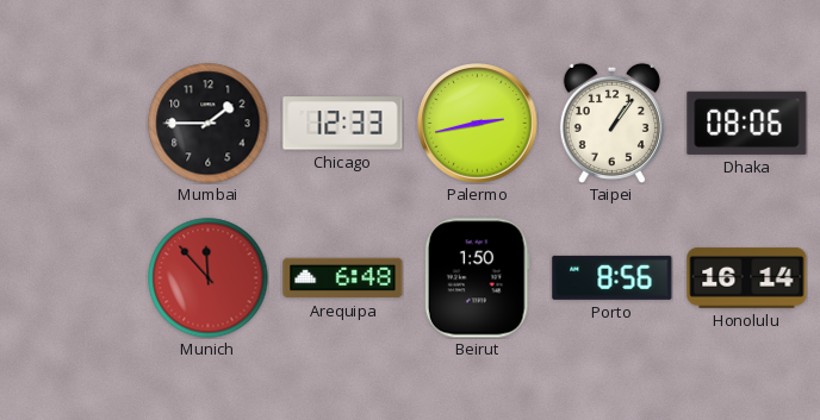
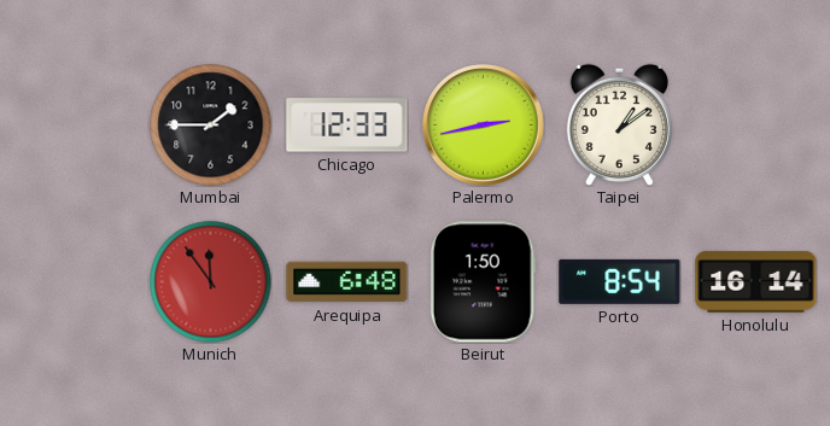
Taipei: 1:06 -> 1:09 (619, 124)
Dhaka: 08:06 -> none (747, 123)
Munich: 11:53 -> 11:54 (211, 282)
Porto: 8:56 -> 8:54 (620, 281)
